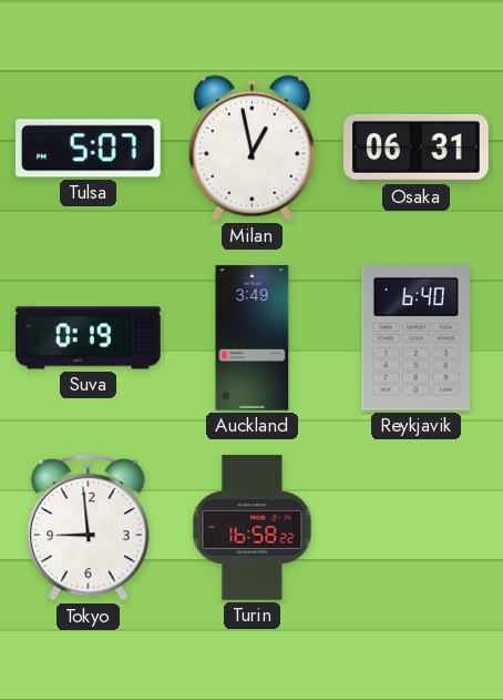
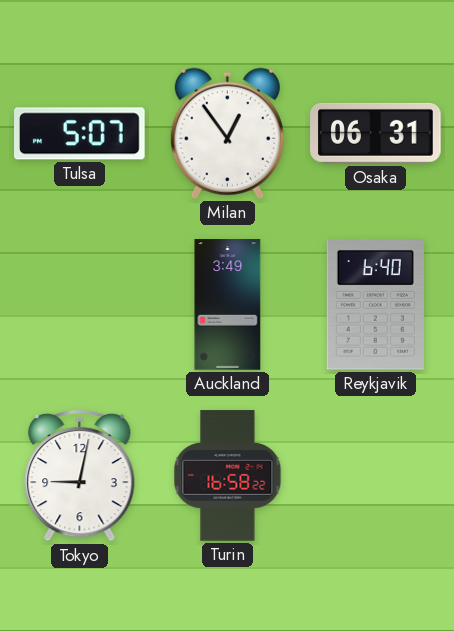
Milan: 12:58 -> 12:54 (227, 133)
Suva: 0:19 -> none (89, 338)
Tokyo: 8:59 -> 9:02 (80, 476)
